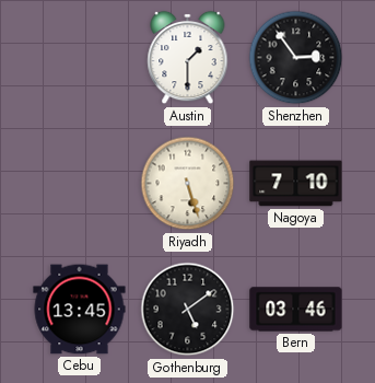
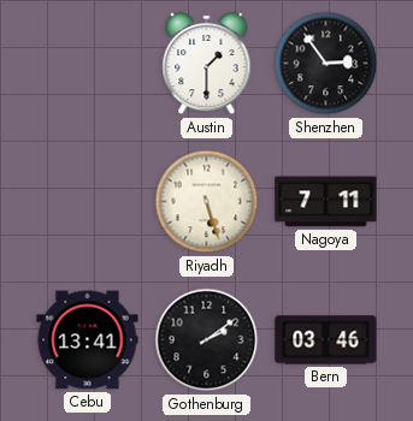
Nagoya: 7:10 -> 7:11 (326, 202)
Cebu: 13:45 -> 13:41 (88, 340)
Gothenburg: 5:09 -> 2:09 (207, 340)
